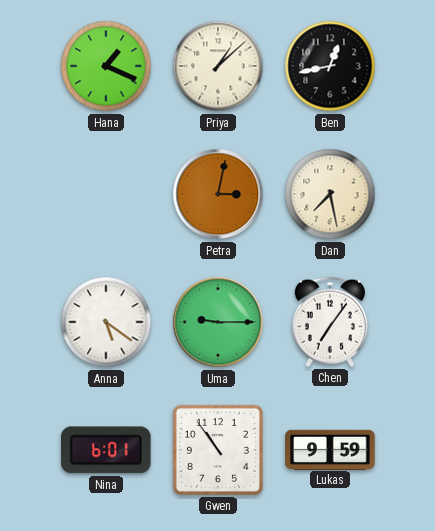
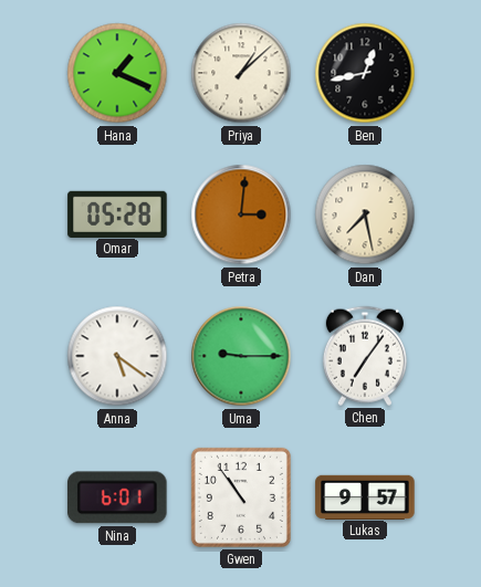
Omar: none -> 05:28 (117, 213)
Petra: 3:02 -> 3:01 (241, 214)
Lukas: 9:59 -> 9:57 (365, 496)
